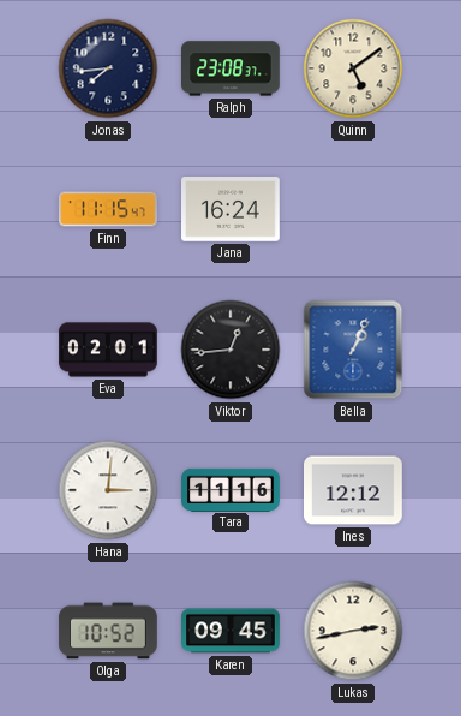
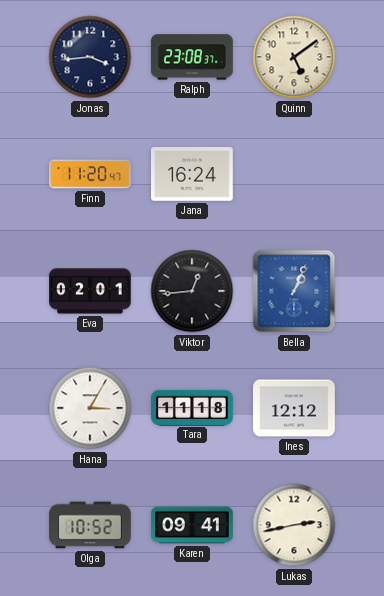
Jonas: 7:44 -> 3:44 (90, 57)
Finn: 11:15 -> 11:20 (90, 174)
Hana: 3:01 -> 3:05 (90, 408)
Tara: 11:16 -> 11:18 (192, 407)
Karen: 09:45 -> 09:41 (192, 525)
